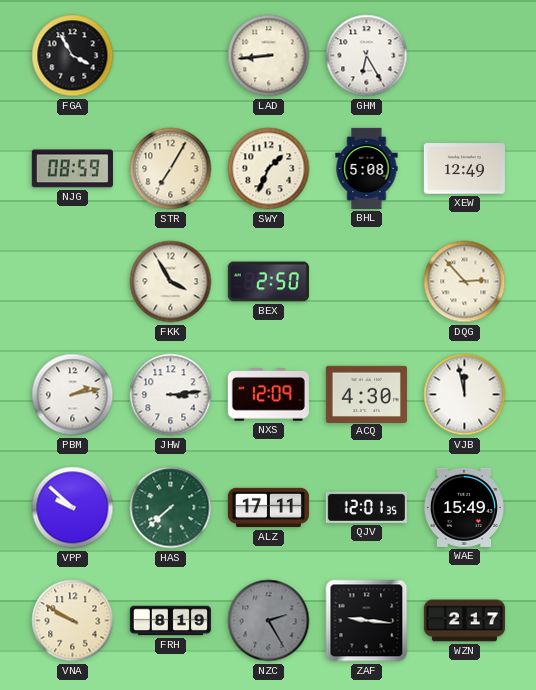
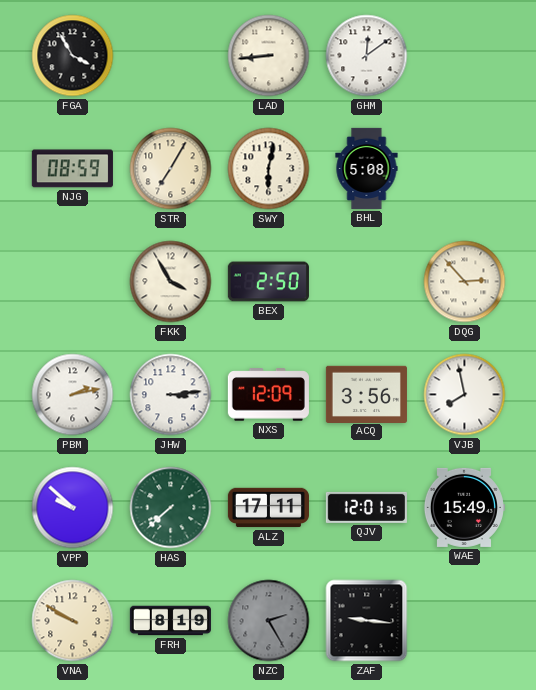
GHM: 6:25 -> 12:09 (367, 56)
SWY: 1:34 -> 6:02 (269, 169)
XEW: 12:49 -> none (464, 169)
ACQ: 4:30 -> 3:56 (366, 394)
VJB: 11:58 -> 7:58 (465, 395)
WZN: 2:17 -> none (464, 621)
